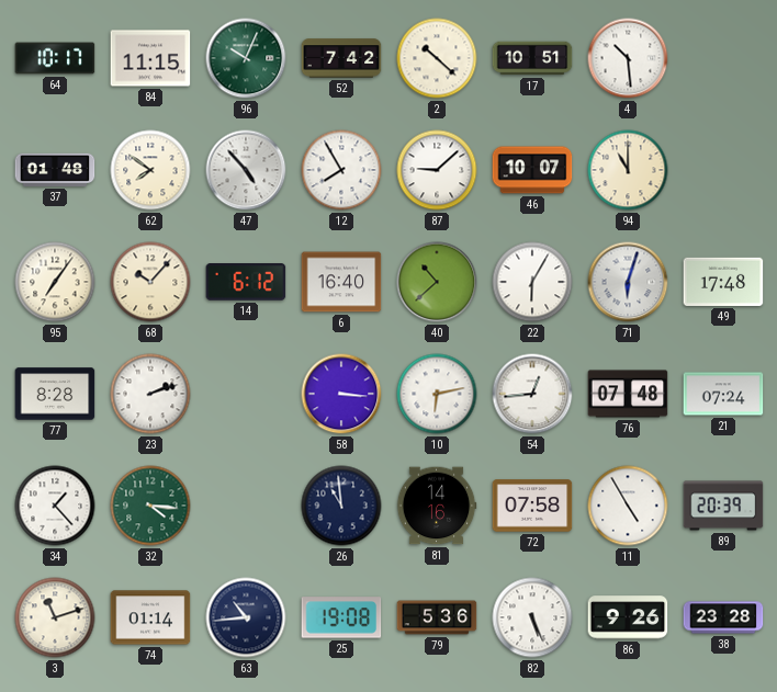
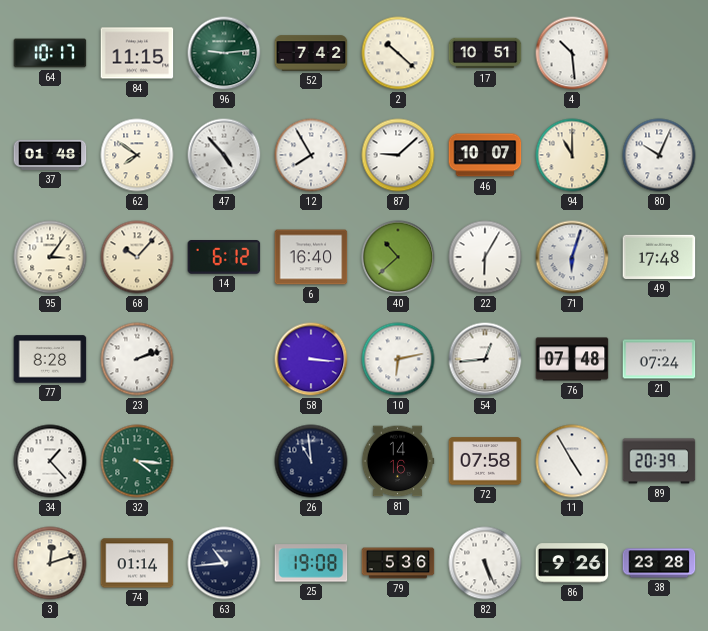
96: 10:04 -> 9:14 (224, 53)
80: none -> 10:04 (659, 155)
95: 7:06 -> 3:06 (50, 257)
3: 11:12 -> 12:12 (50, 563)
